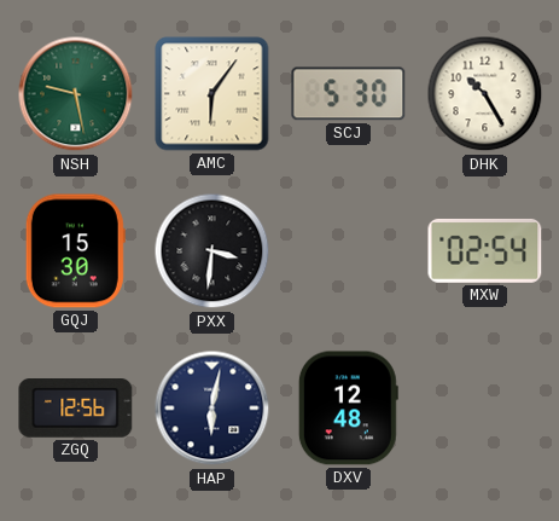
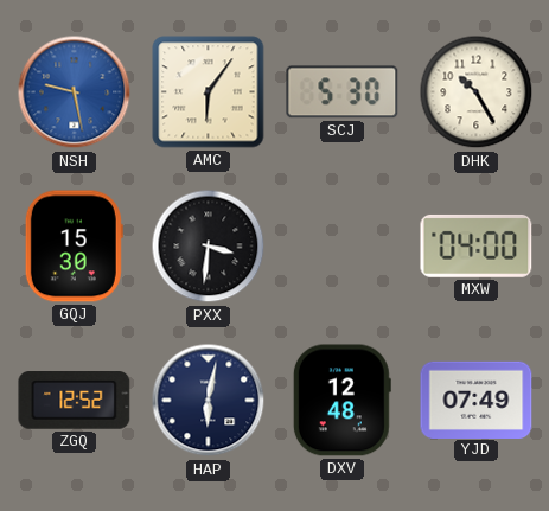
NSH dial: green -> blue (75, 92)
MXW: 02:54 -> 04:00 (477, 245)
ZGQ: 12:56 -> 12:52 (75, 401)
YJD: none -> 07:49 (477, 400)
